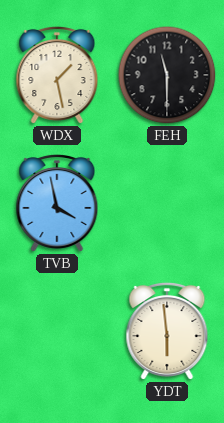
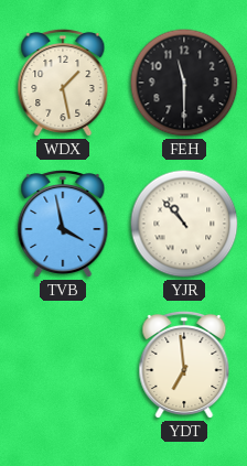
YJR: none -> 10:53 (184, 224)
YDT: 5:59 -> 6:59 (184, 365)
